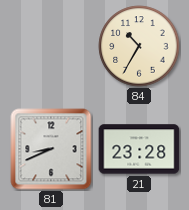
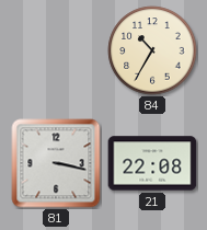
81: 8:41 -> 3:17 (56, 163)
21: 23:28 -> 22:08 (152, 163)
